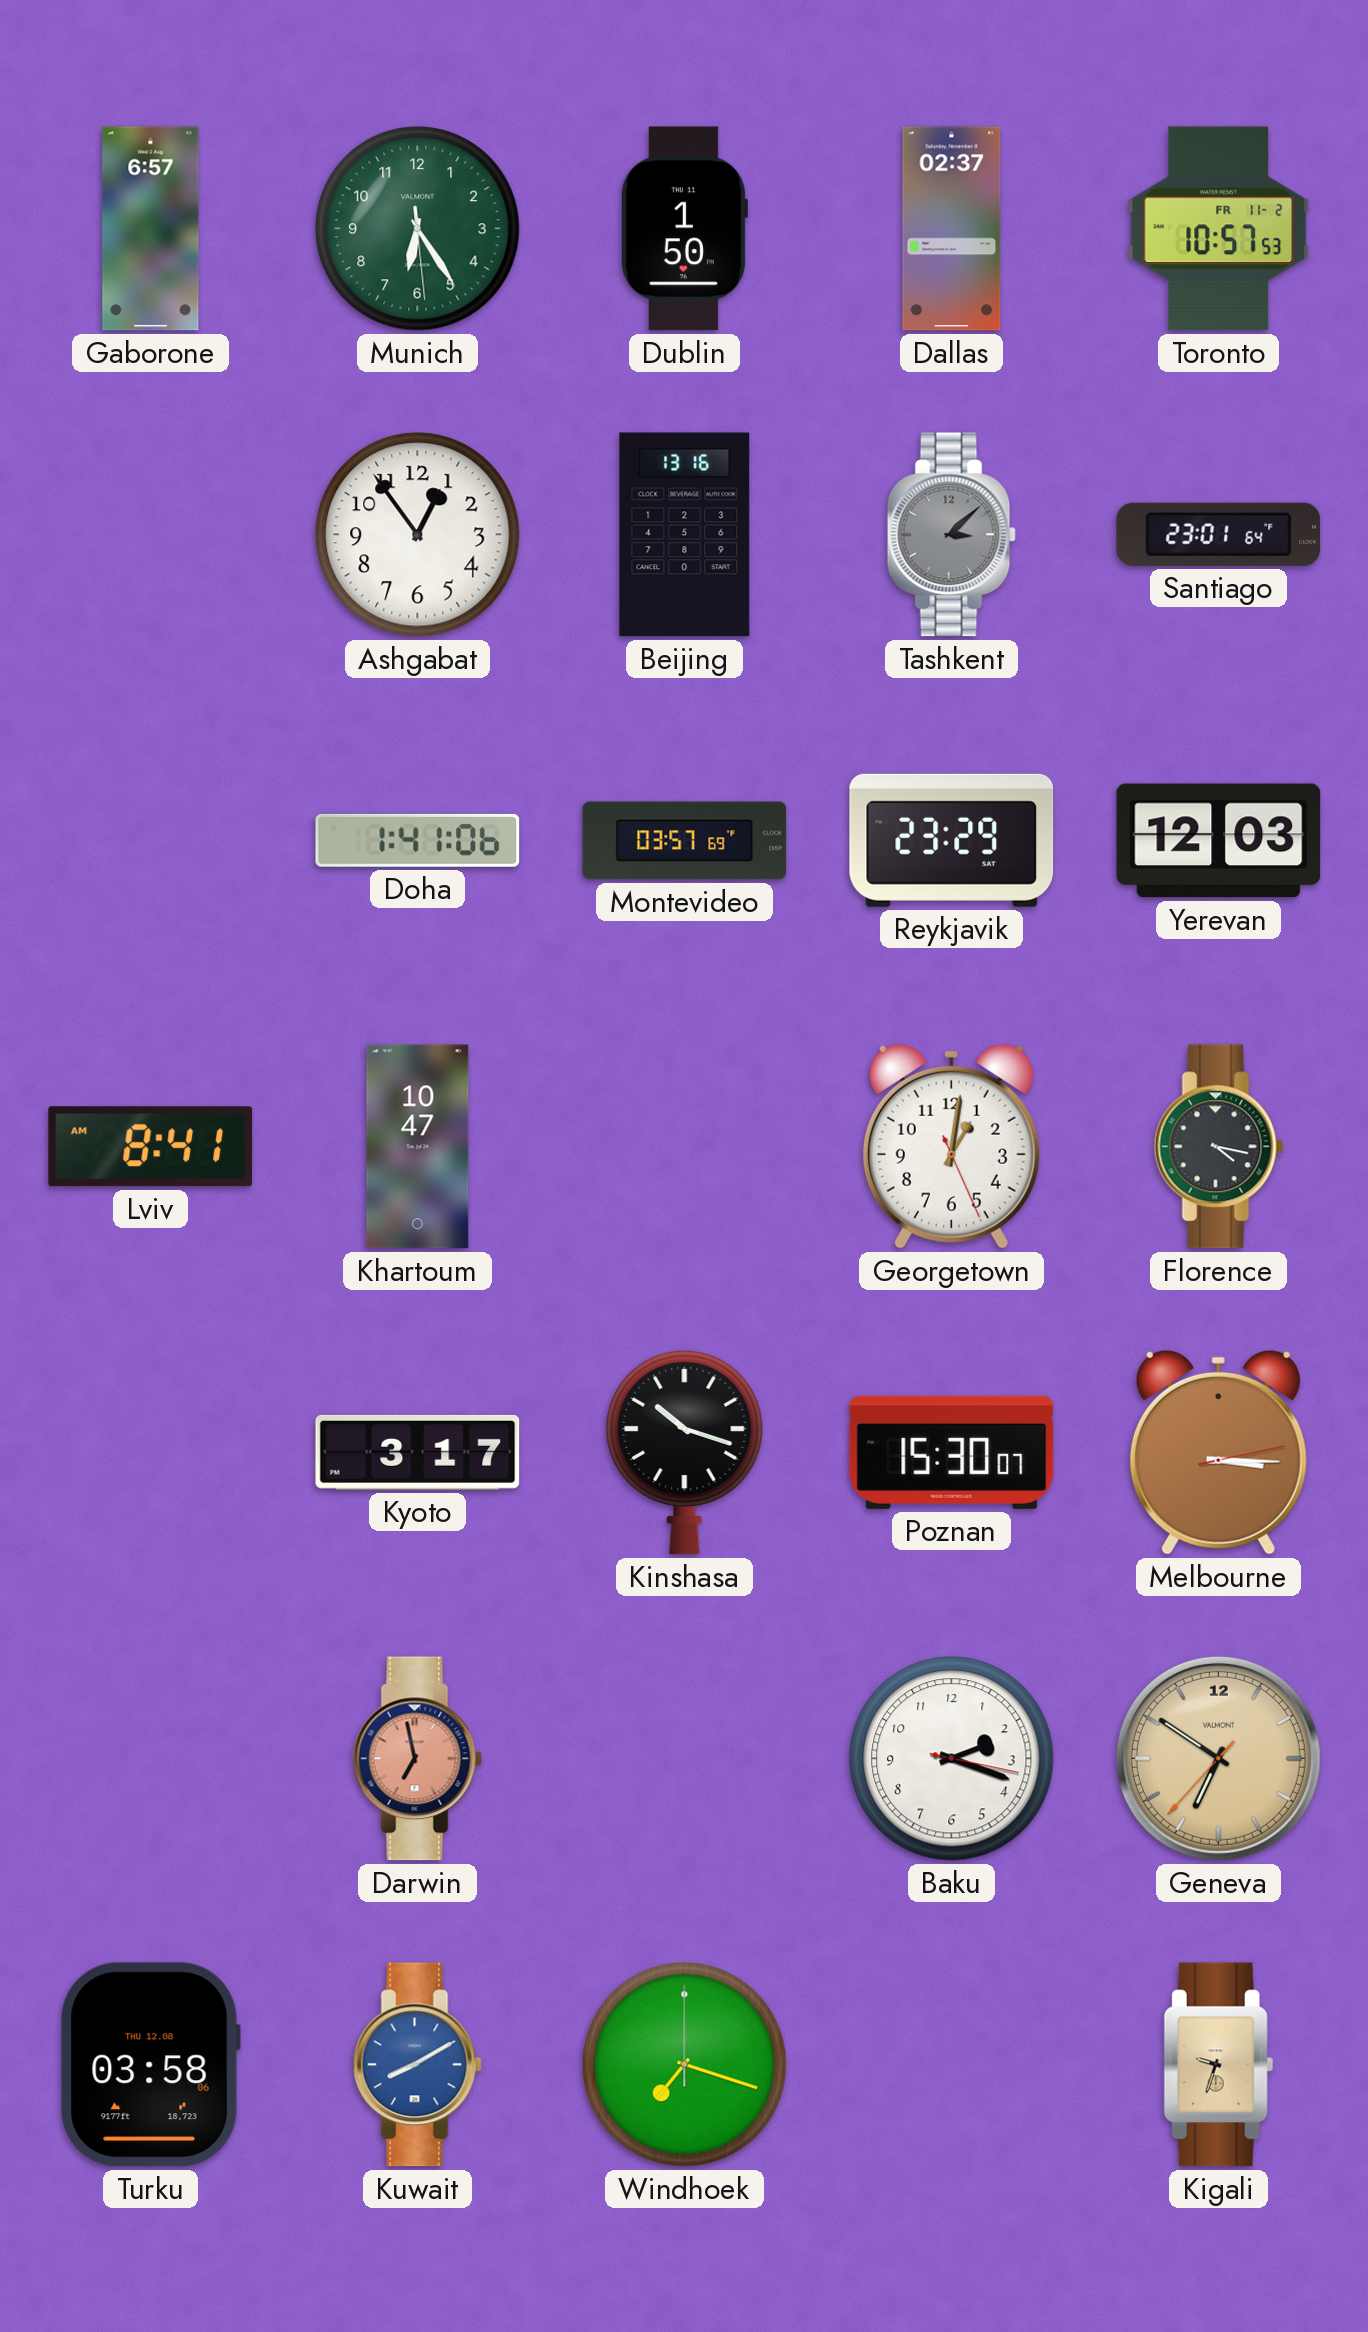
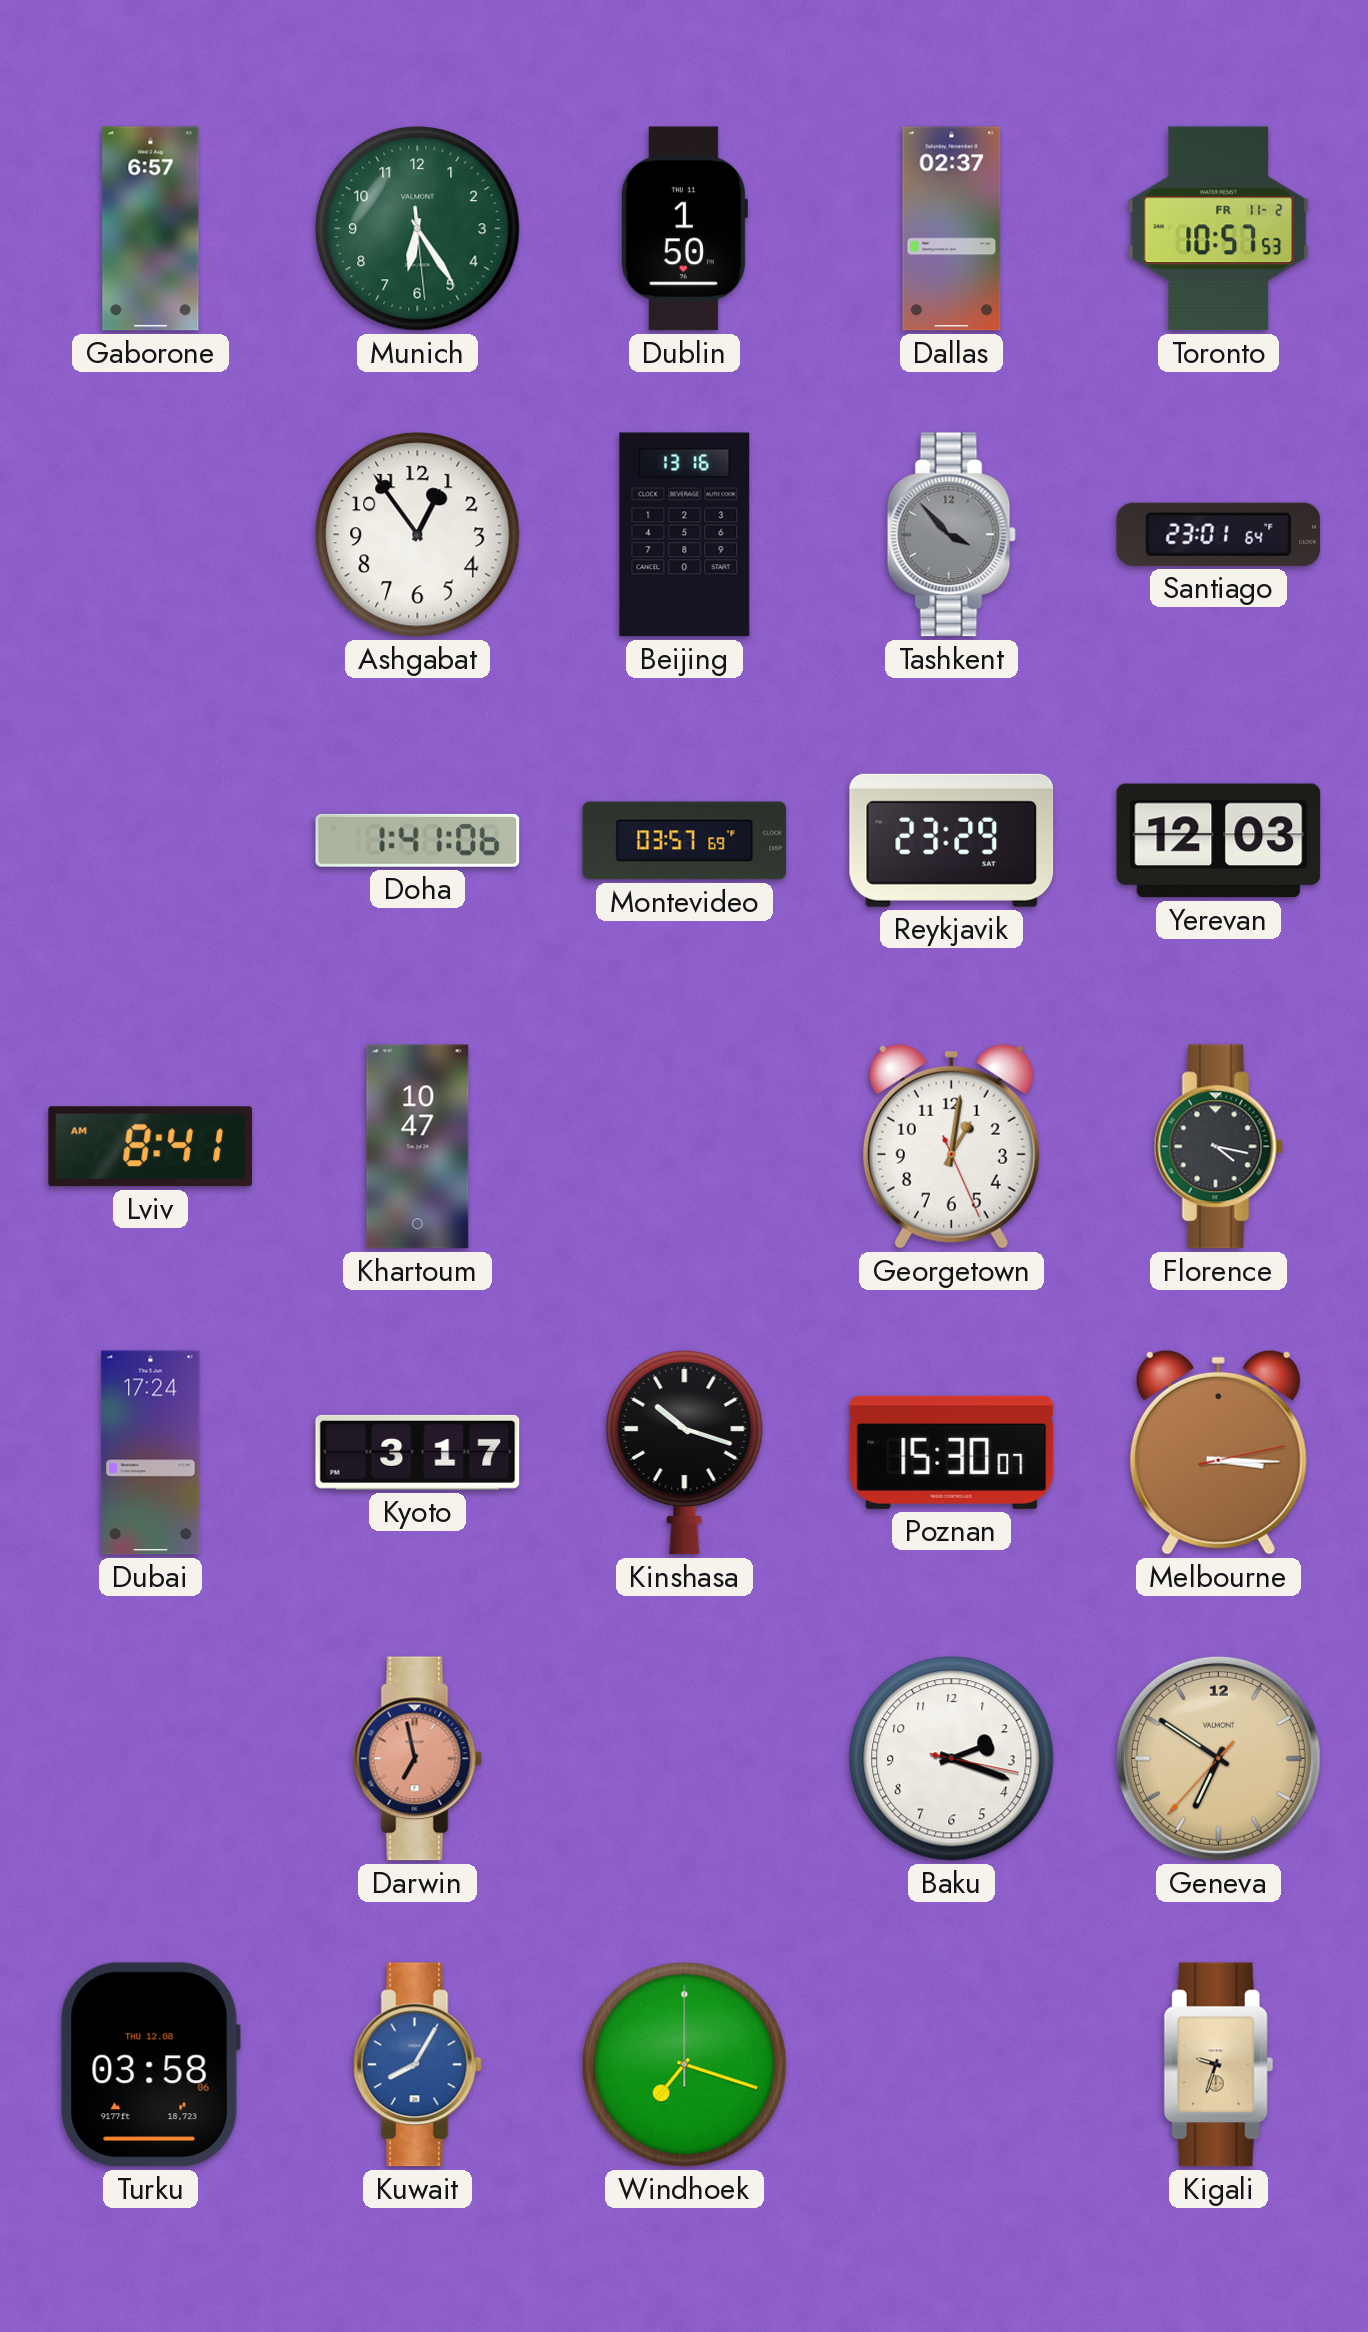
Tashkent: 3:08 -> 3:53 (951, 535)
Dubai: none -> 17:24 (151, 1453)
Kuwait: 8:10 -> 8:05 (417, 2065)
